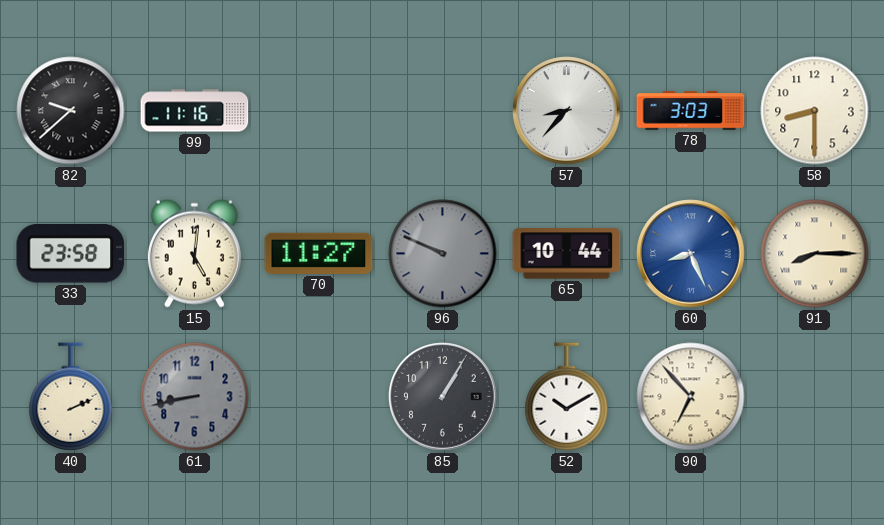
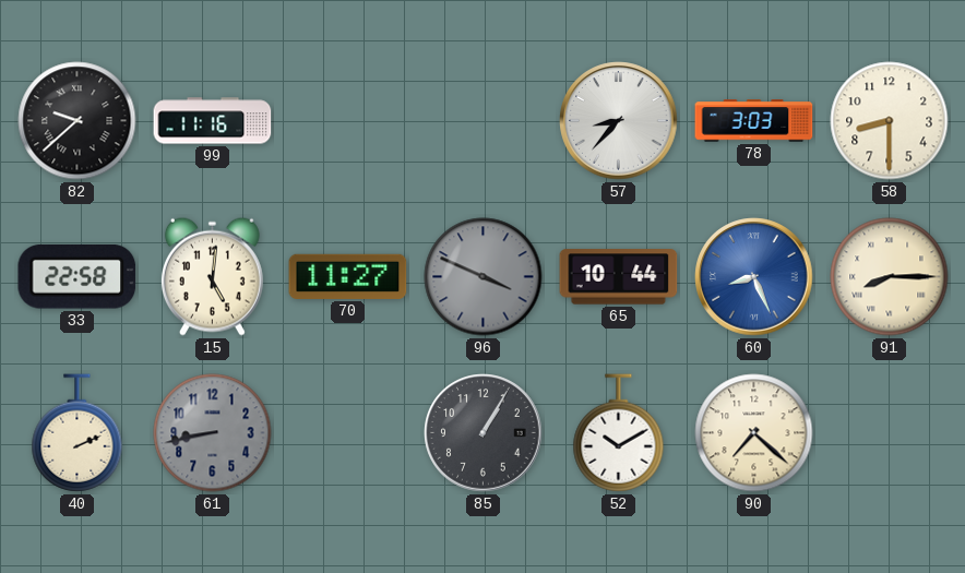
33: 23:58 -> 22:58 (78, 277)
96: 9:49 -> 3:49 (484, 277)
90: 6:53 -> 7:22 (754, 433)
